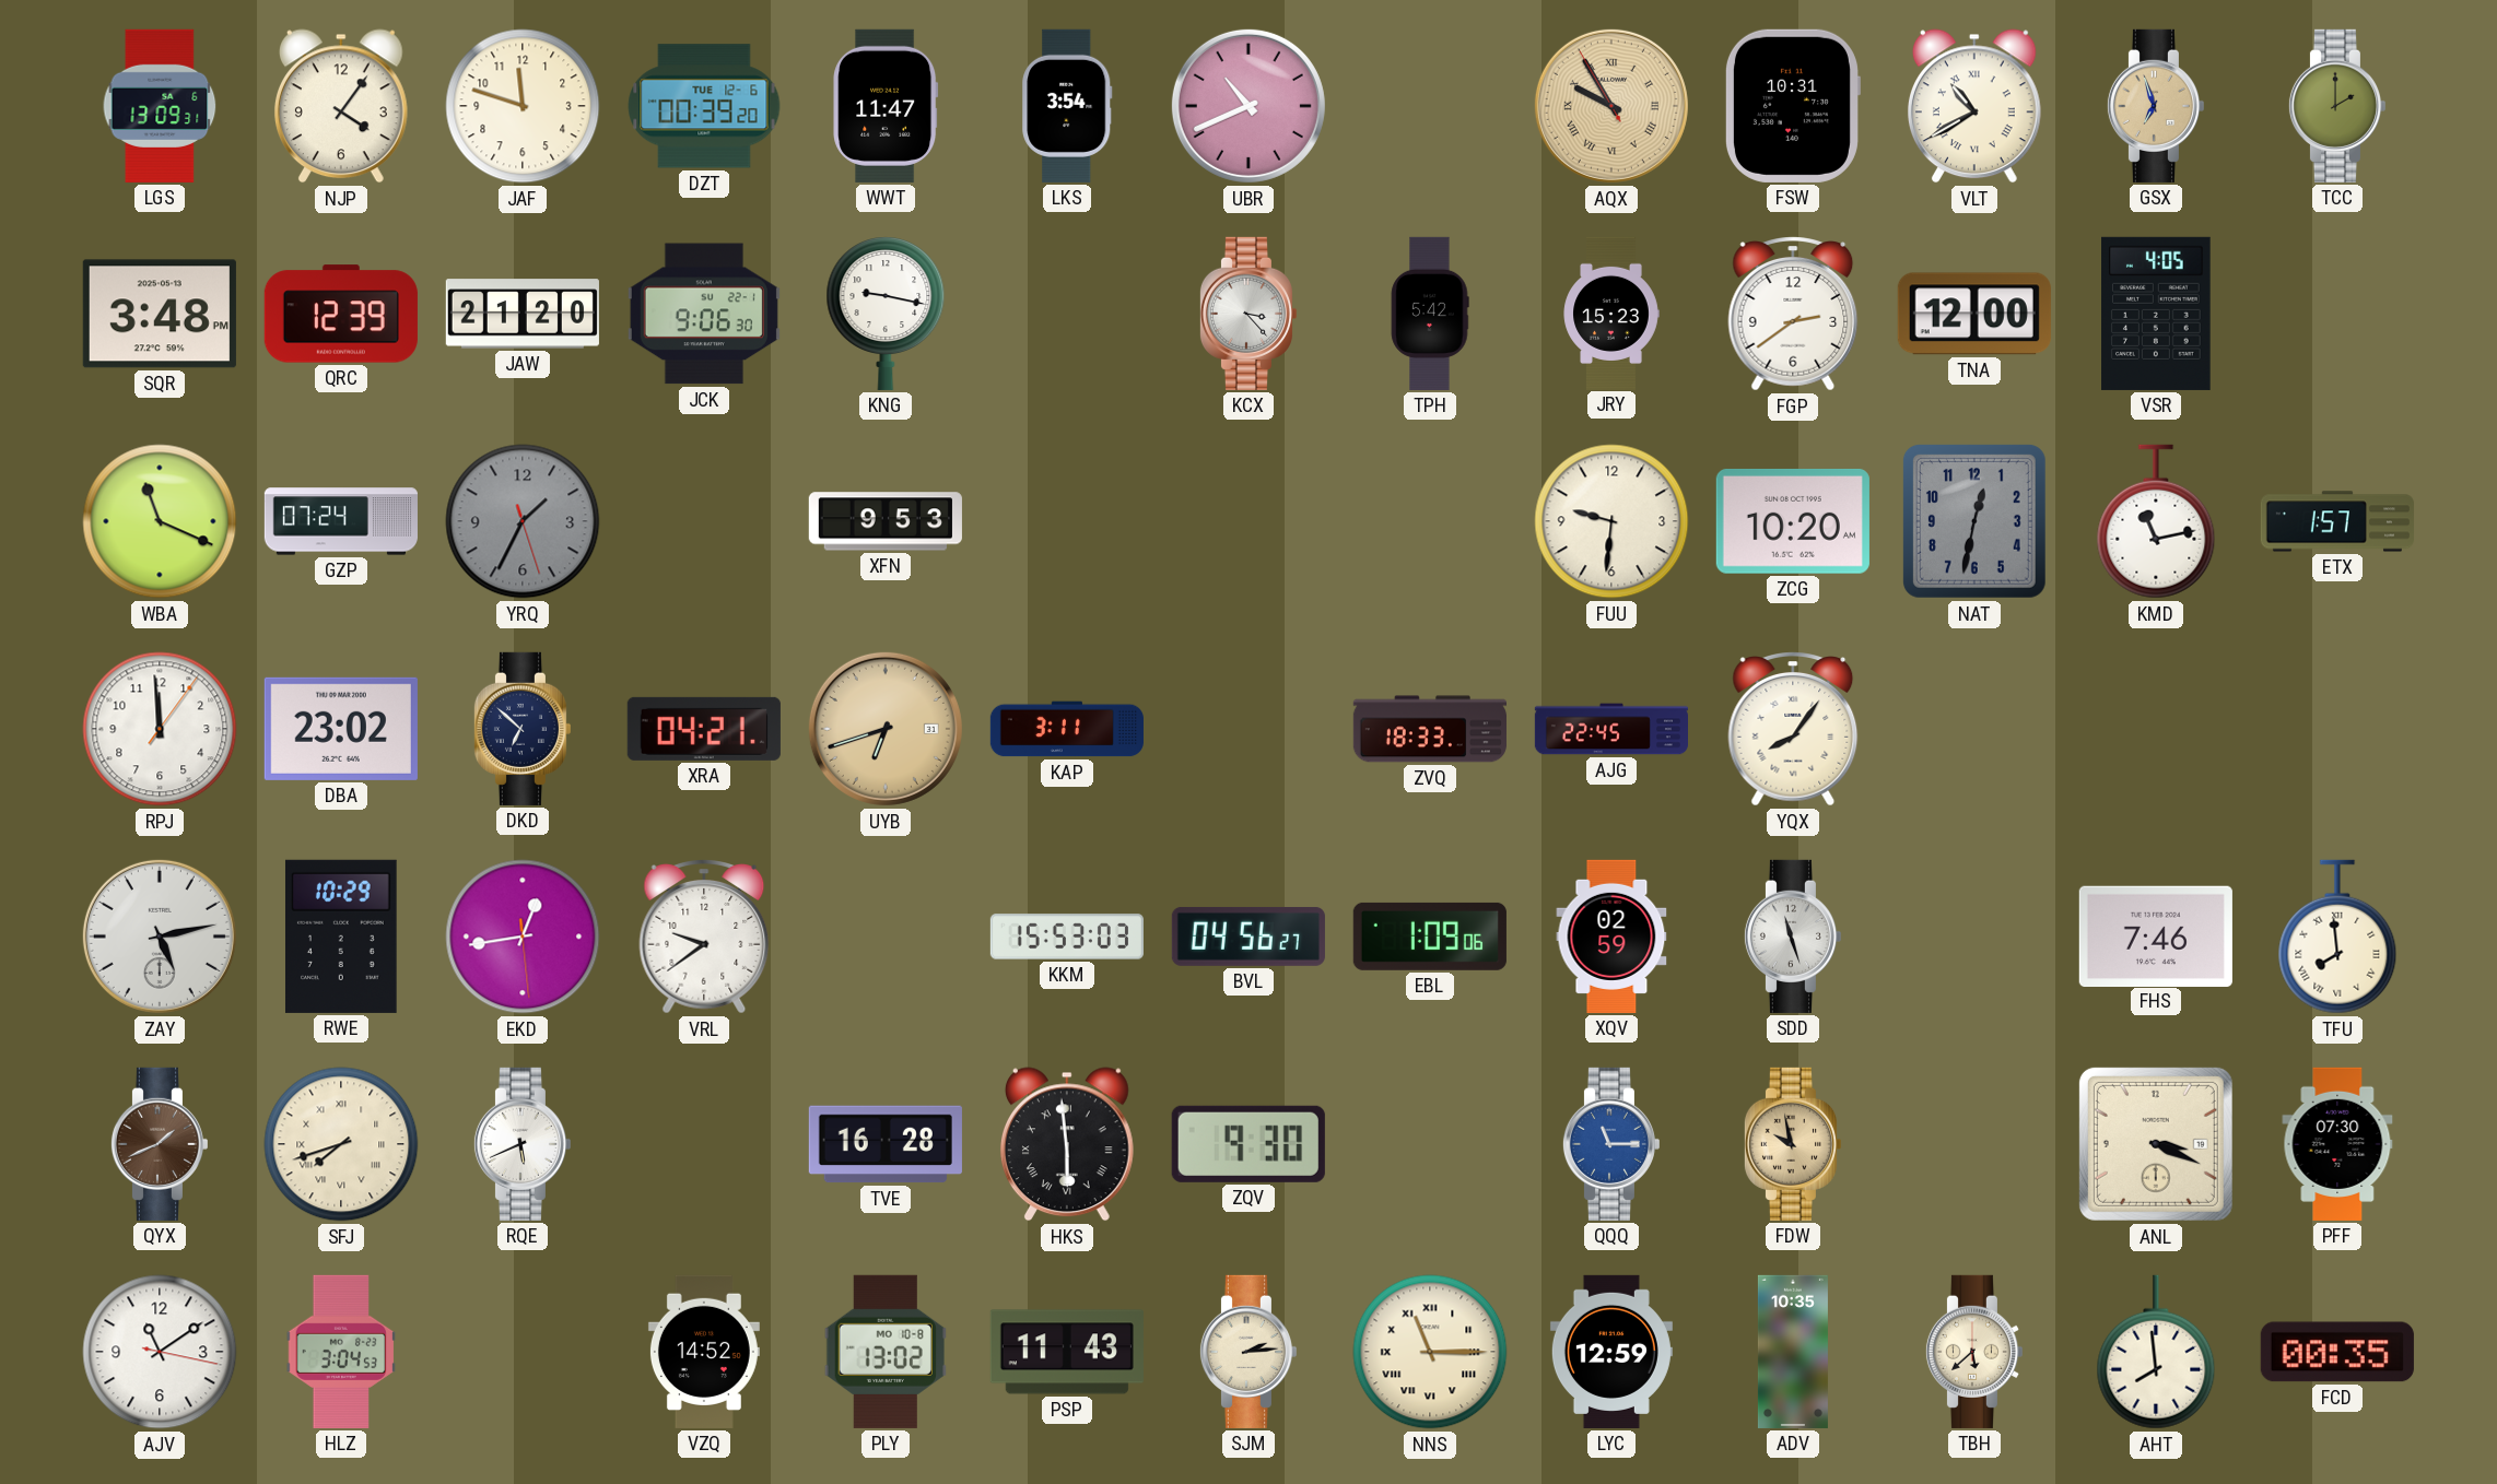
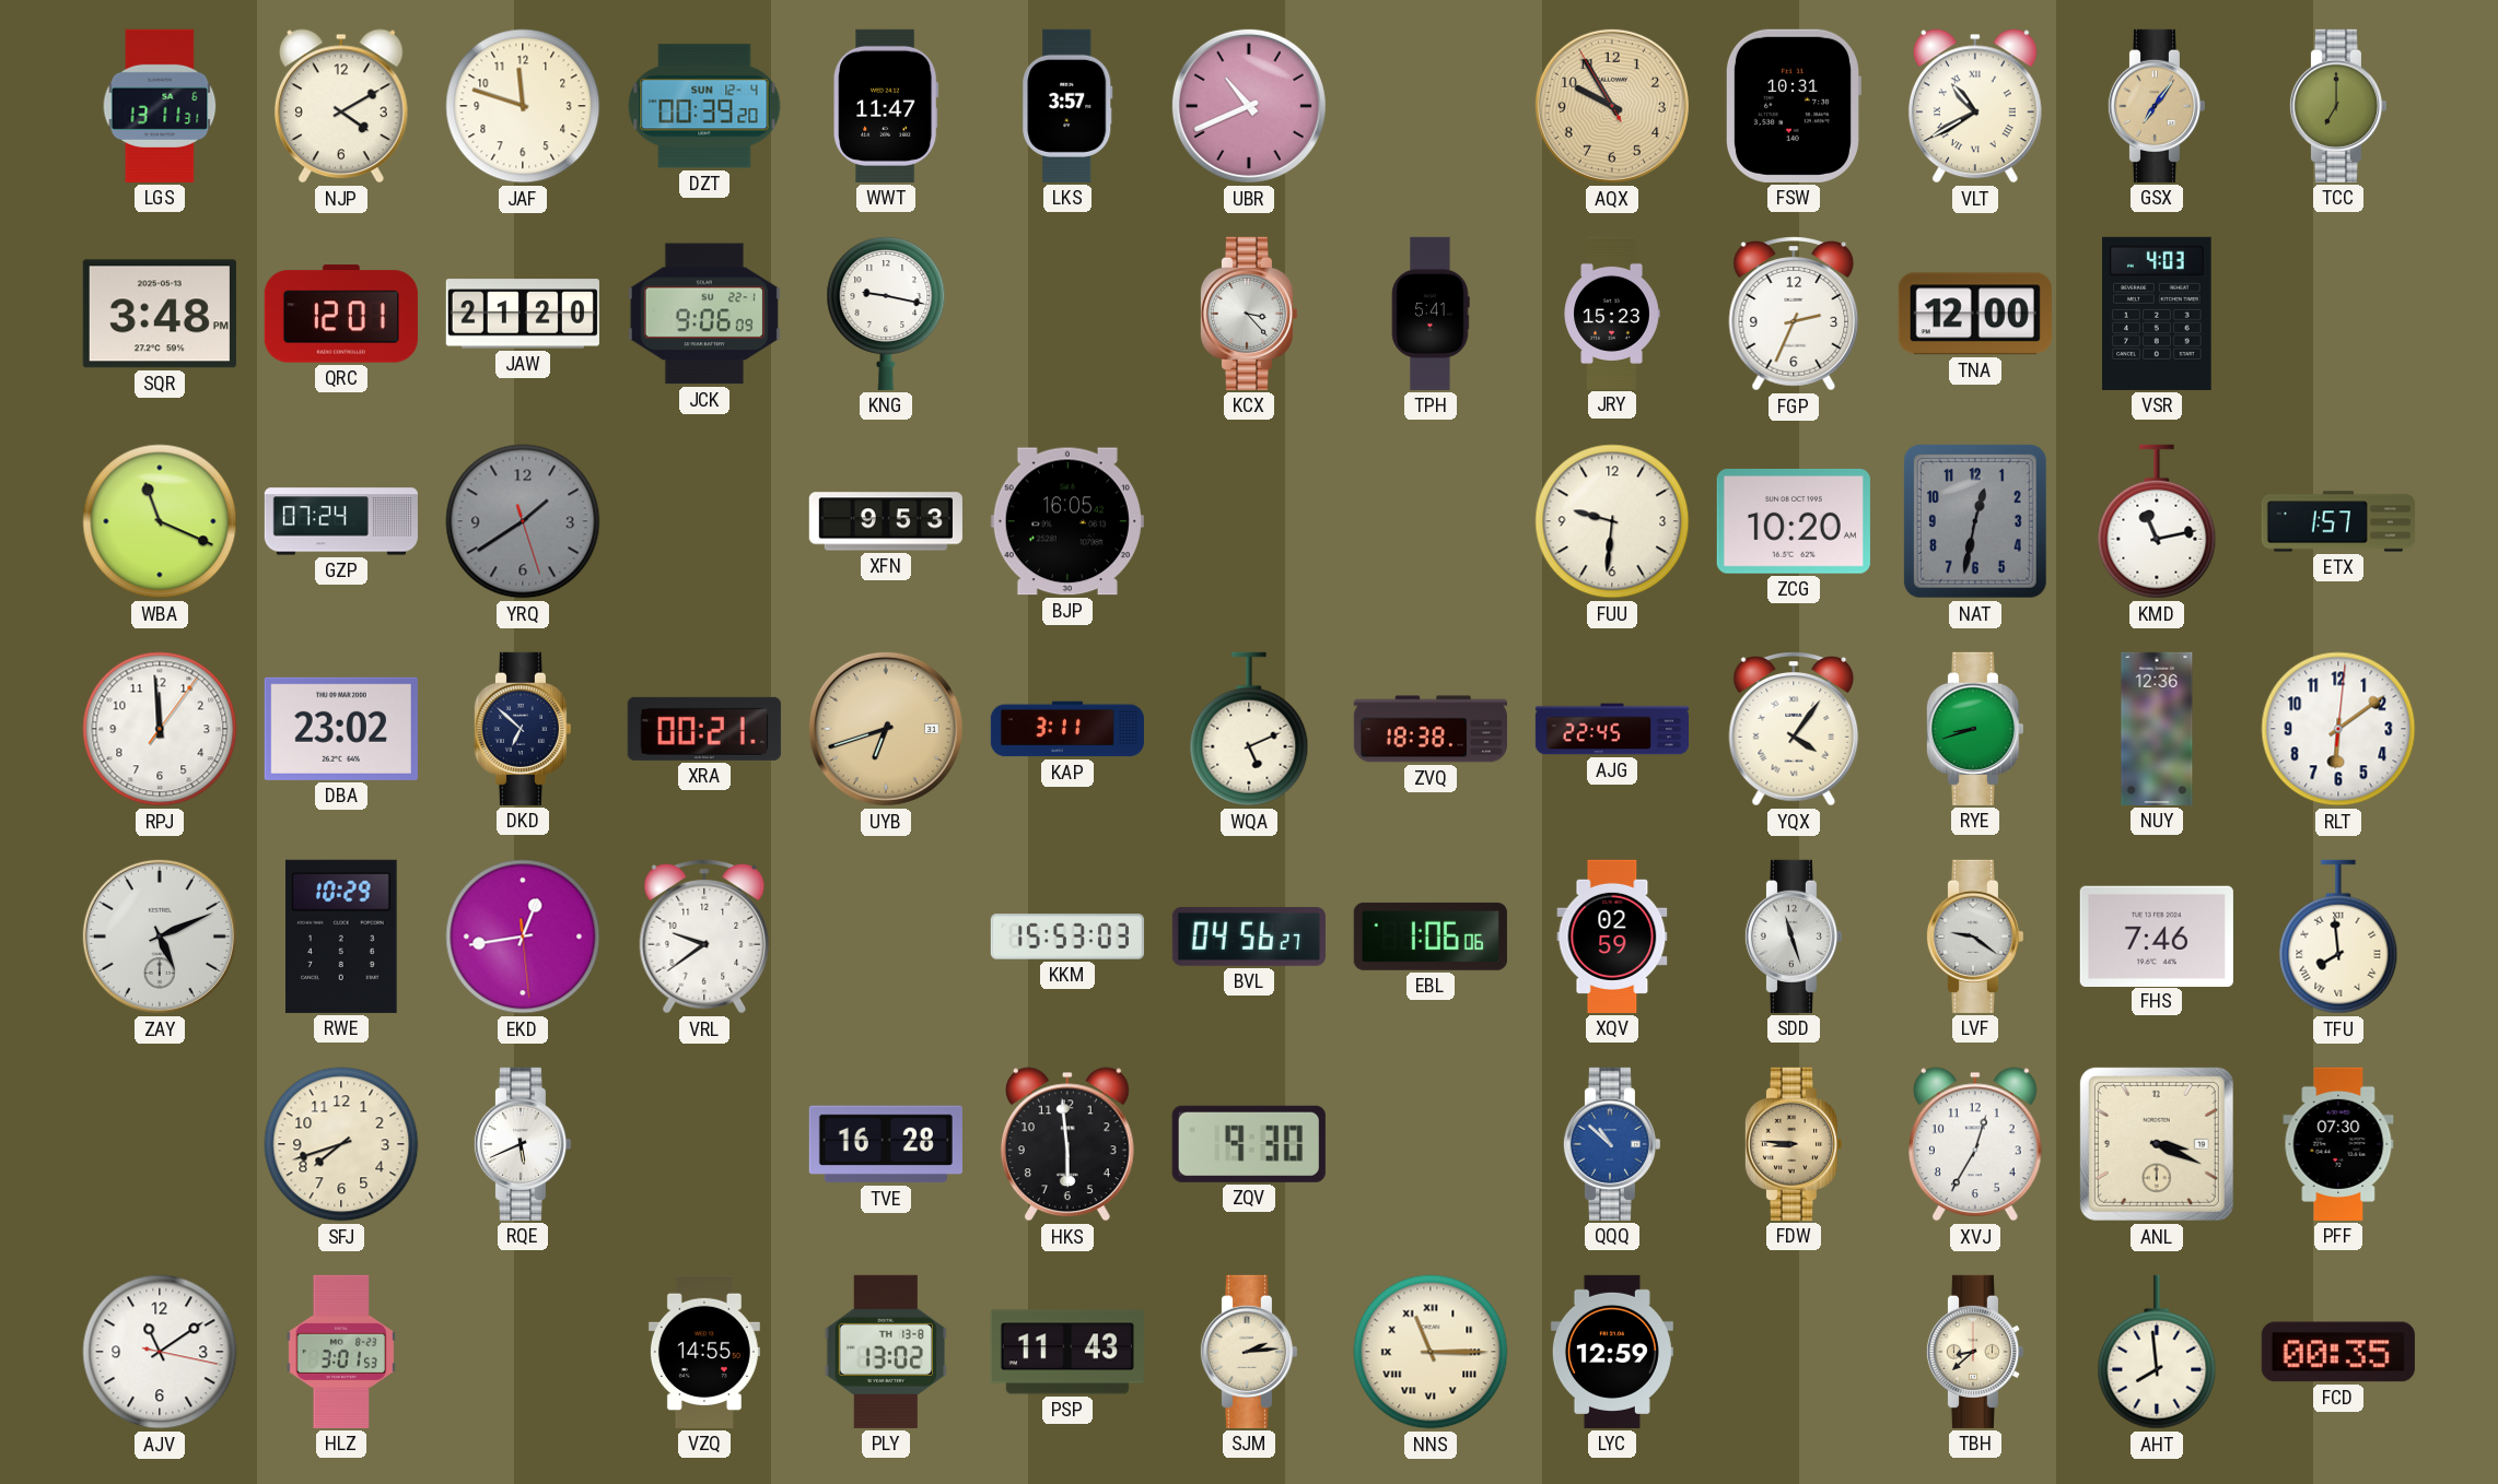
LGS: 13:09 -> 13:11 (160, 106)
NJP: 4:06 -> 4:10 (341, 106)
DZT date: TUE 12-6 -> SUN 12-4 (704, 106)
LKS: 3:54 -> 3:57 (1067, 106)
AQX numerals: Roman -> Arabic (1612, 106)
GSX: 6:57 -> 7:06 (2156, 106)
TCC: 2:00 -> 7:00 (2337, 106)
QRC: 12:39 -> 12:01 (341, 314)
JCK: 9:06:30 -> 9:06:09 (704, 314)
TPH: 5:42 -> 5:41 (1431, 314)
FGP: 2:39 -> 2:34 (1794, 314)
VSR: 4:05 -> 4:03 (2157, 314)
YRQ: 1:34 -> 1:39 (523, 521)
BJP: none -> 16:05 (1067, 521)
XRA: 04:21 -> 00:21 (704, 729)
WQA: none -> 5:11 (1249, 729)
ZVQ: 18:33 -> 18:38 (1431, 729)
YQX: 8:06 -> 4:06 (1794, 729)
RYE: none -> 8:42 (1974, 729)
NUY: none -> 12:36 (2157, 729)
RLT: none -> 6:09 (2338, 729)
ZAY: 5:13 -> 5:11 (160, 937)
EBL: 1:09 -> 1:06 (1431, 937)
LVF: none -> 9:21 (1974, 937)
QYX: 1:41 -> none (159, 1144)
SFJ numerals: Roman -> Arabic (341, 1144)
HKS numerals: Roman -> Arabic (1067, 1144)
QQQ: 11:15 -> 10:52 (1611, 1144)
FDW: 9:58 -> 8:46 (1793, 1144)
XVJ: none -> 12:35 (1975, 1144)
HLZ: 3:04 -> 3:01 (340, 1352)
VZQ: 14:52 -> 14:55 (704, 1352)
PLY date: MO 10-8 -> TH 13-8 (885, 1352)
ADV: 10:35 -> none (1793, 1352)
TBH: 5:38 -> 8:38 (1974, 1352)
